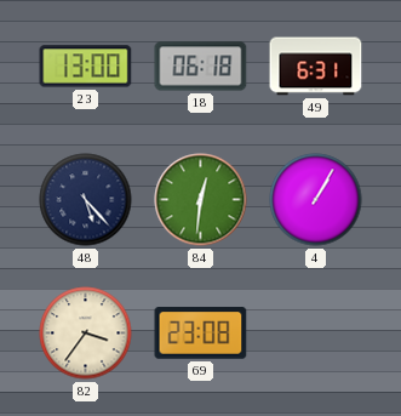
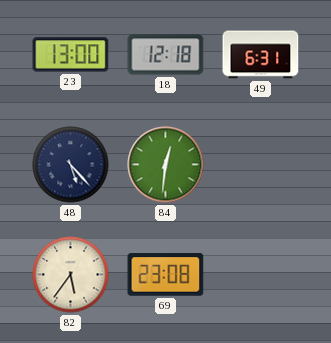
18: 06:18 -> 12:18 (166, 55)
4: 1:05 -> none (316, 200)
82: 3:36 -> 5:36 (71, 275)
